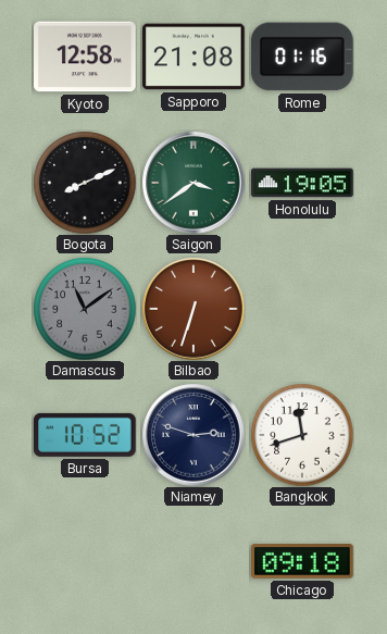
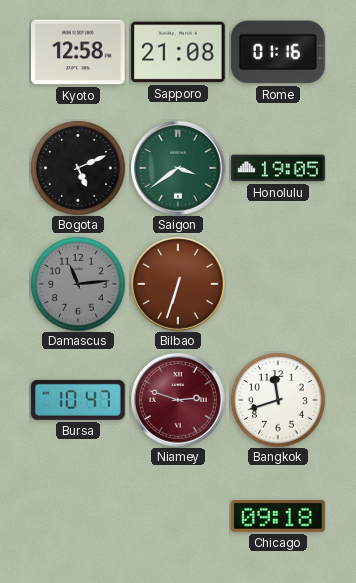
Bogota: 8:11 -> 5:11 (78, 168)
Damascus: 11:09 -> 11:14 (78, 284)
Bursa: 10:52 -> 10:47 (79, 400)
Niamey dial: navy -> burgundy (178, 400)
